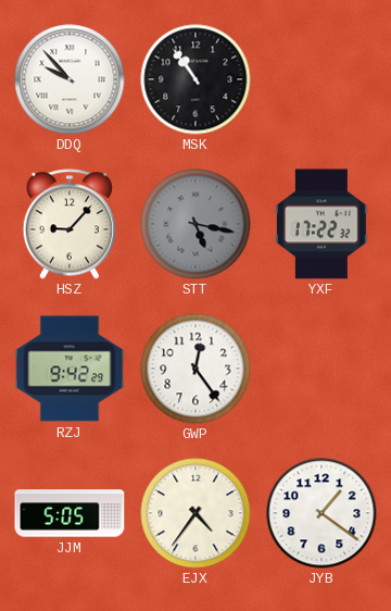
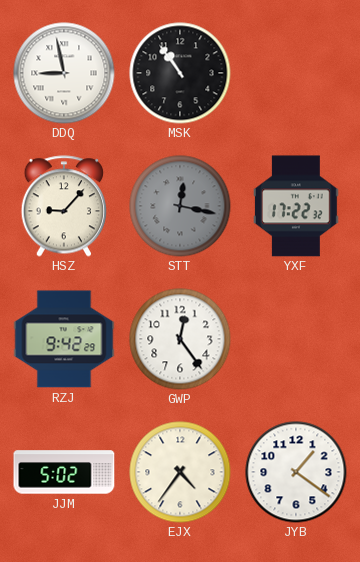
DDQ: 9:53 -> 8:58 (64, 73)
STT: 5:17 -> 12:17 (180, 206)
JJM: 5:05 -> 5:02 (64, 472)
